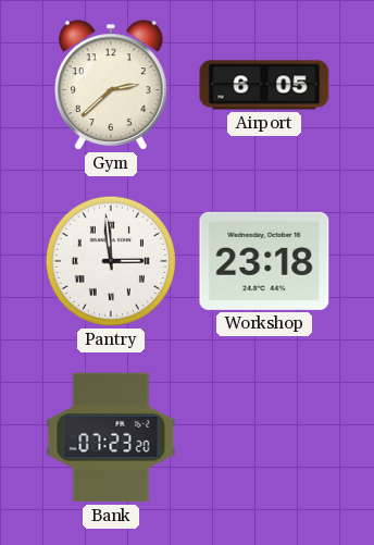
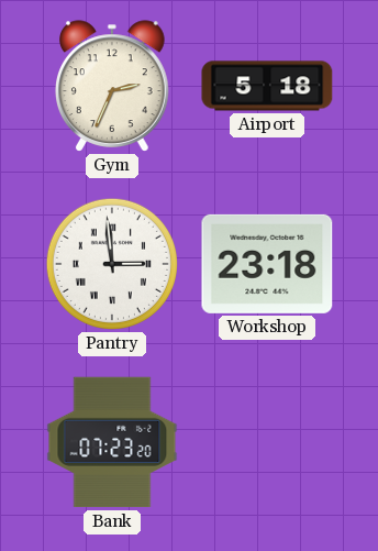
Gym: 2:38 -> 2:34 (113, 86)
Airport: 6:05 -> 5:18 (267, 86)
